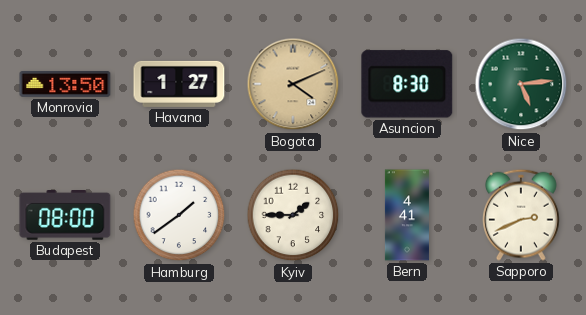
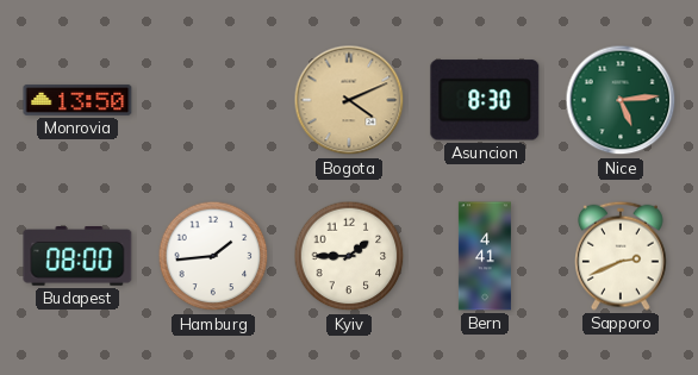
Havana: 1:27 -> none (179, 84)
Hamburg: 1:39 -> 1:44 (213, 256)
